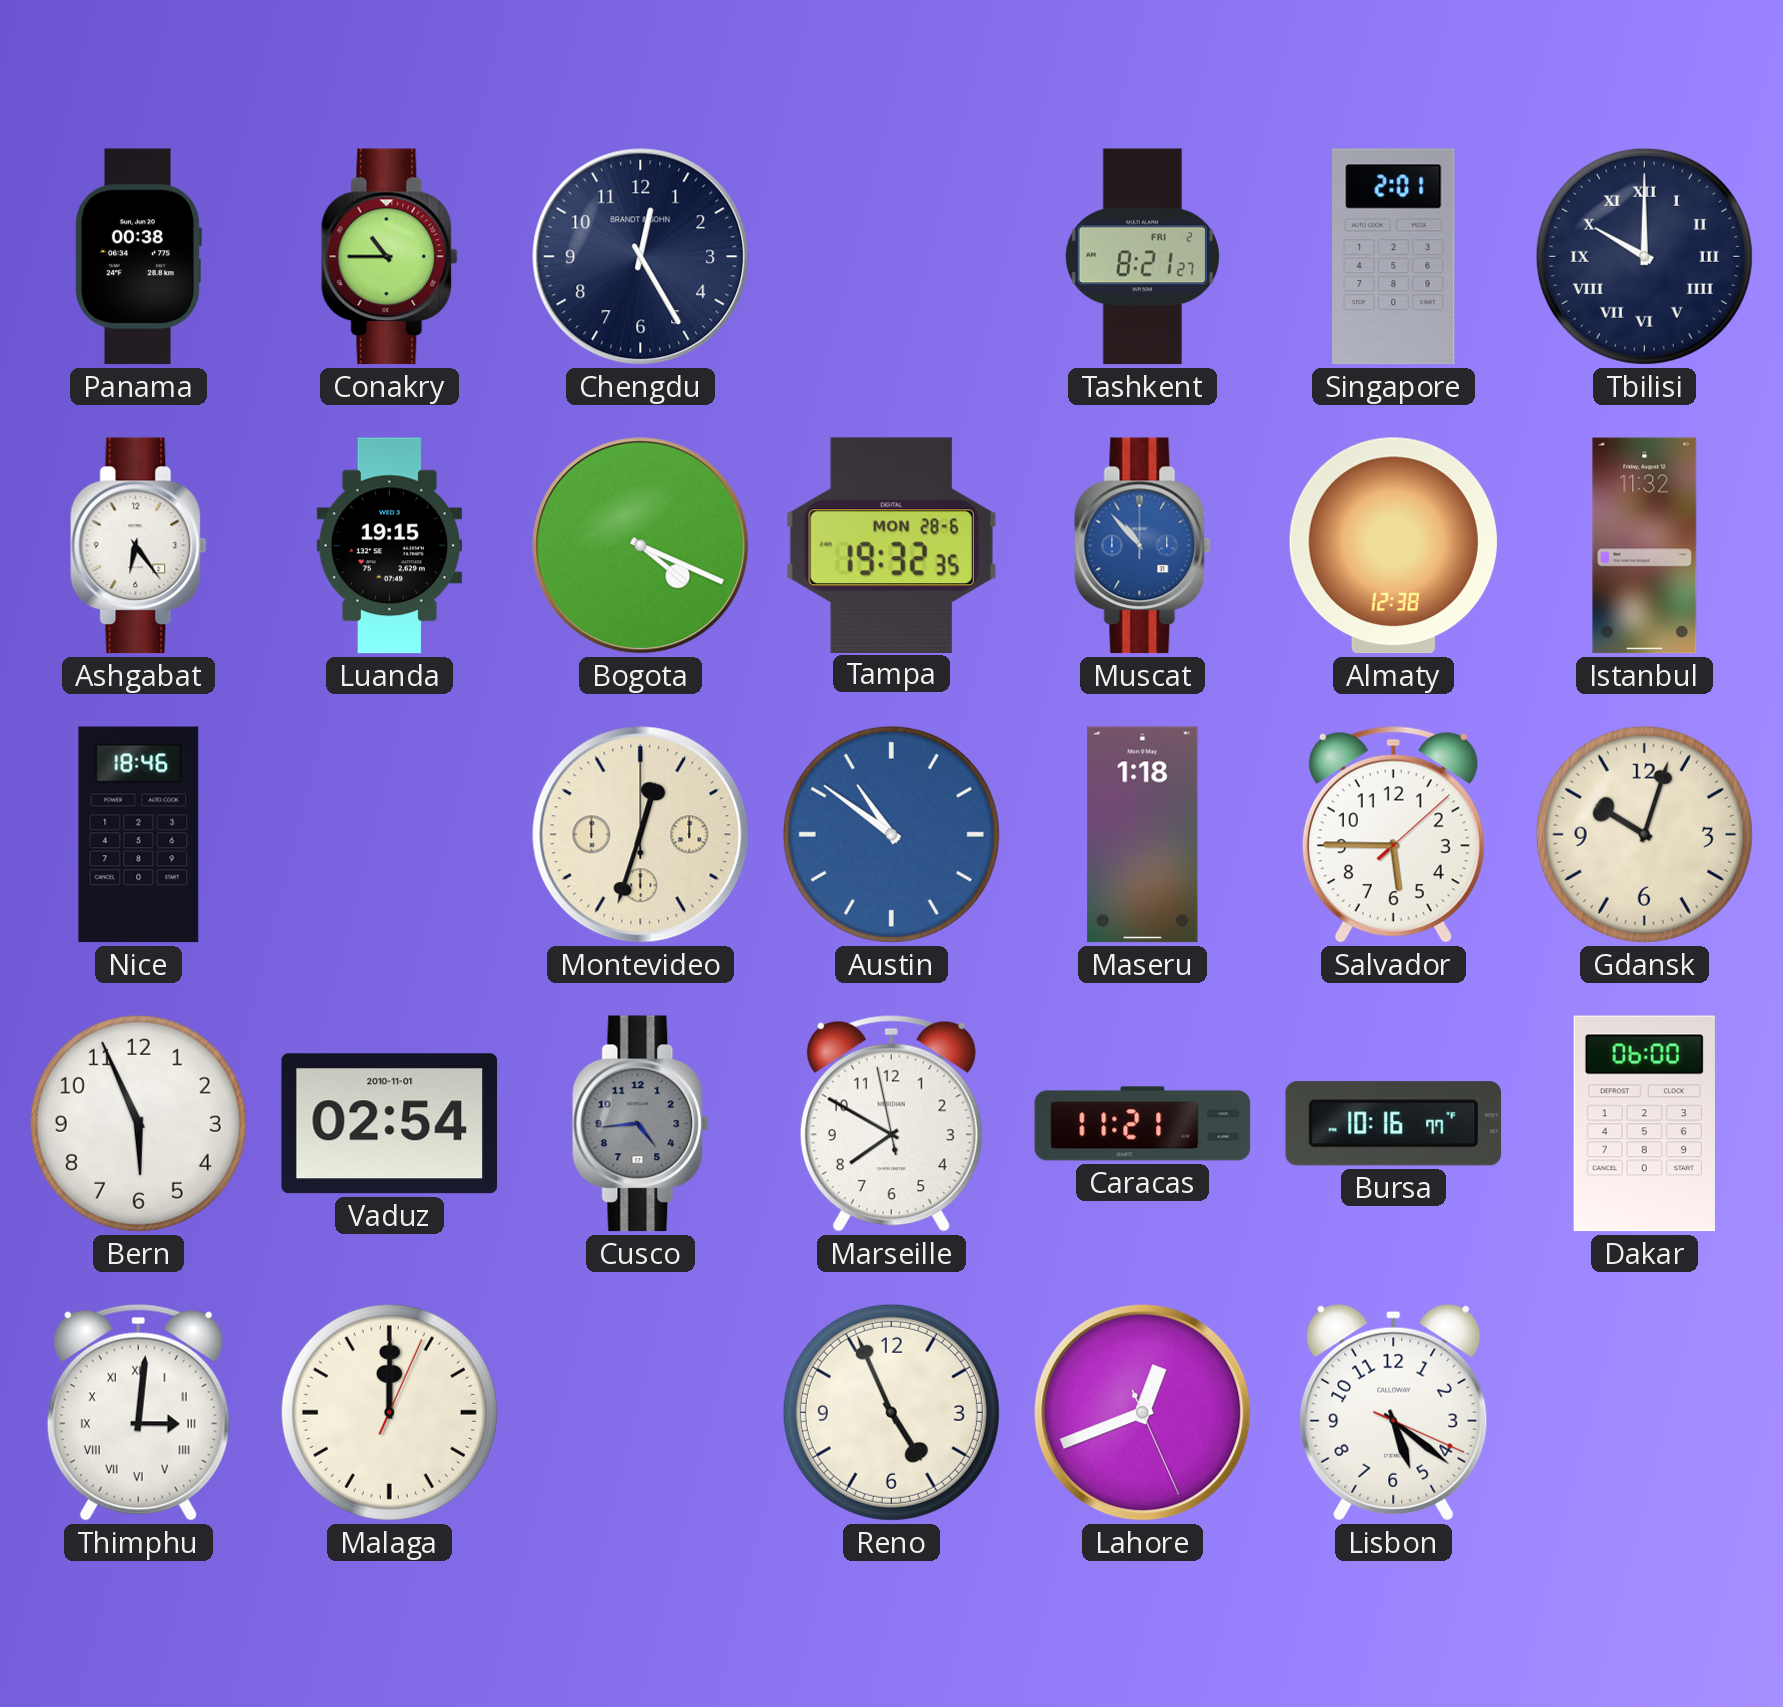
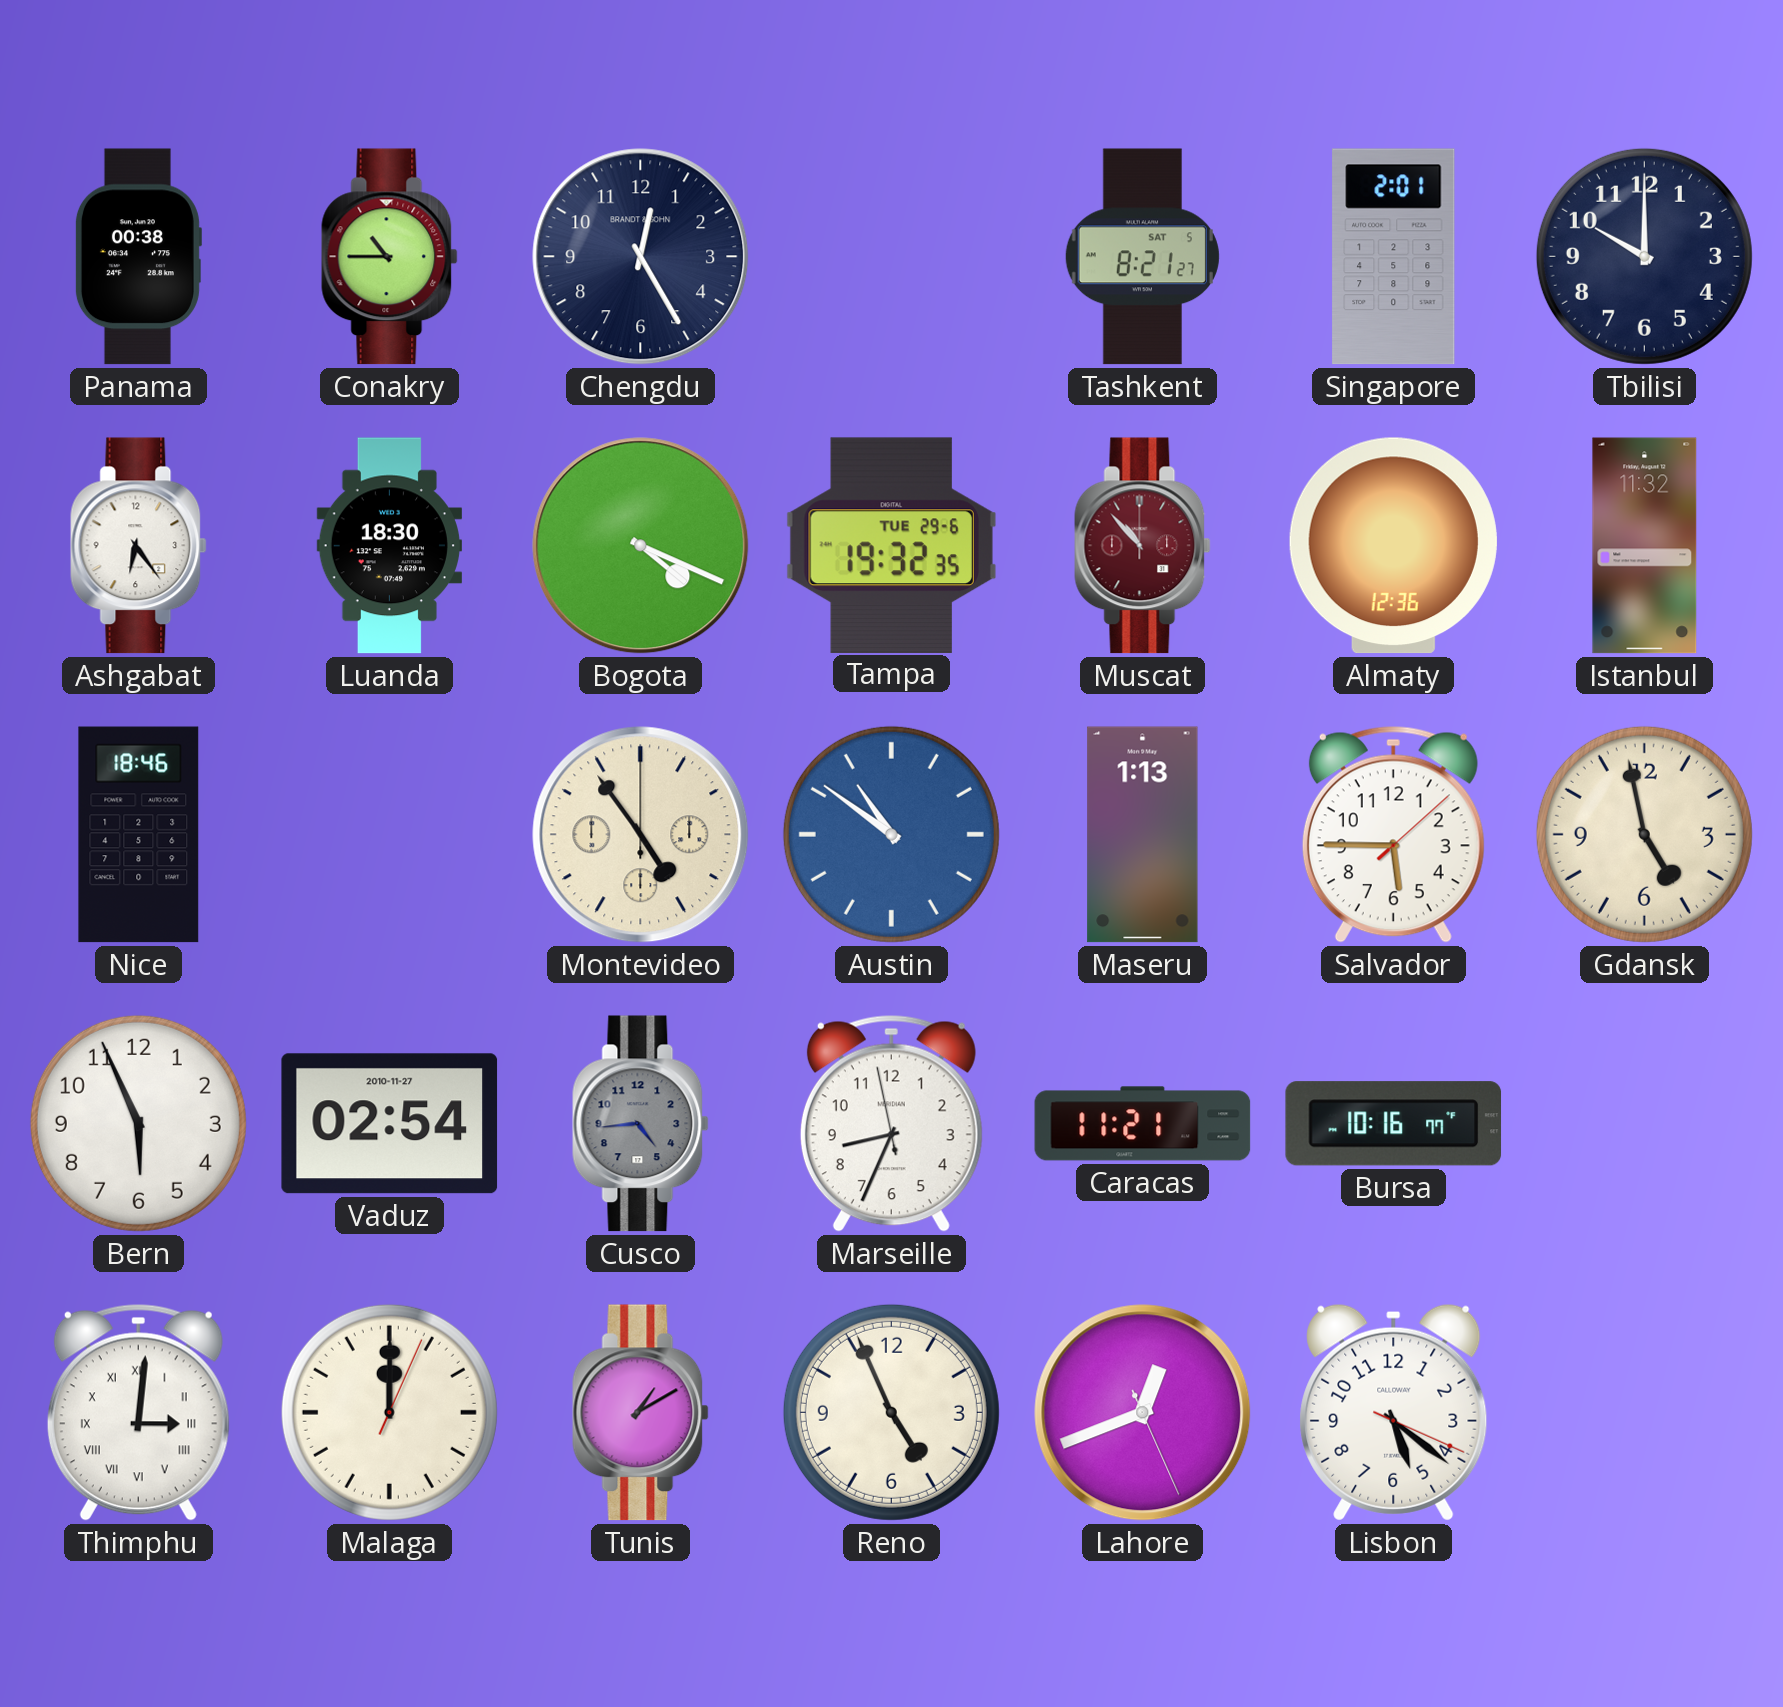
Tashkent date: FRI 2 -> SAT 5 (1142, 257)
Tbilisi numerals: Roman -> Arabic (1644, 256)
Luanda: 19:15 -> 18:30 (389, 546)
Tampa date: MON 28-6 -> TUE 29-6 (891, 545)
Muscat dial: blue -> burgundy (1143, 546)
Almaty: 12:38 -> 12:36 (1393, 546)
Montevideo: 12:33 -> 4:54 (641, 835)
Maseru: 1:18 -> 1:13 (1143, 835)
Gdansk: 10:03 -> 4:58 (1644, 834)
Vaduz date: 2010-11-01 -> 2010-11-27 (390, 1124)
Marseille: 7:49 -> 8:33 (891, 1123)
Dakar: 06:00 -> none (1644, 1124)
Tunis: none -> 1:10 (641, 1413)
